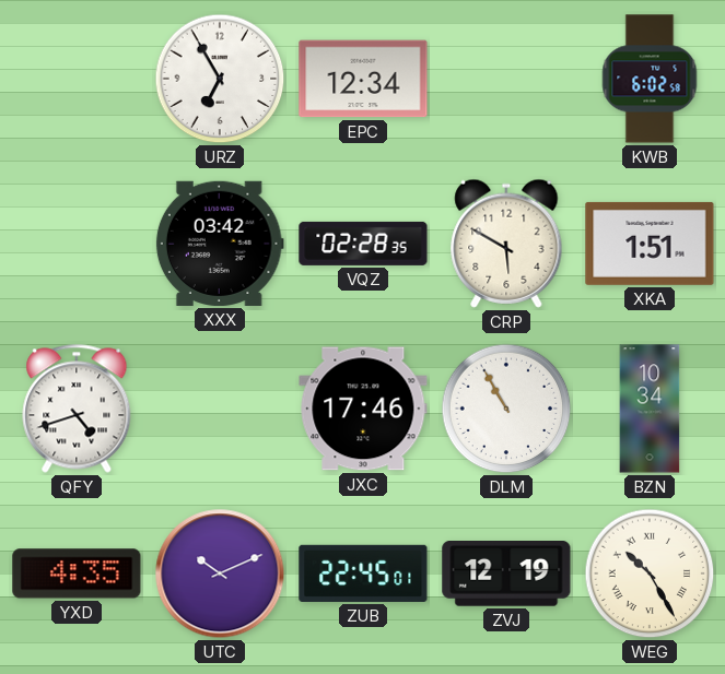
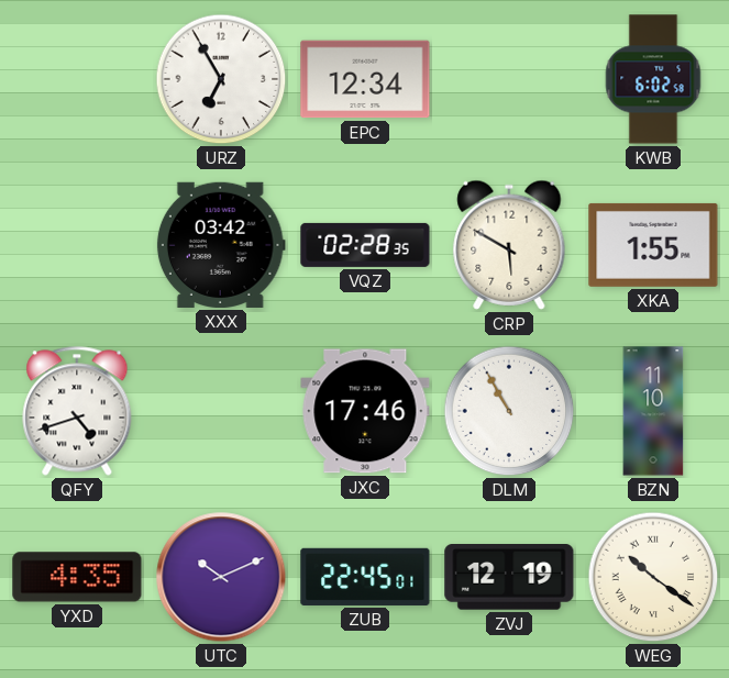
XKA: 1:51 -> 1:55 (653, 245)
BZN: 10:34 -> 11:10 (653, 411)
WEG: 10:25 -> 10:21 (653, 577)
